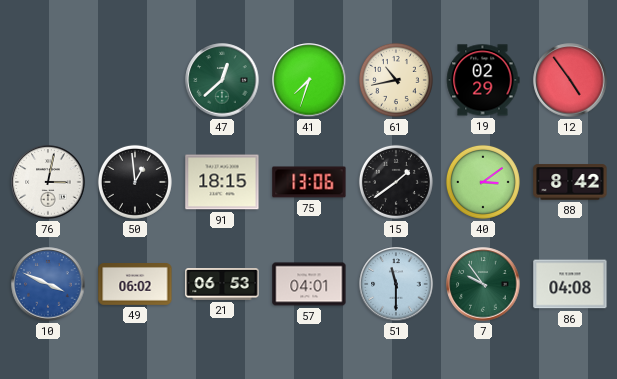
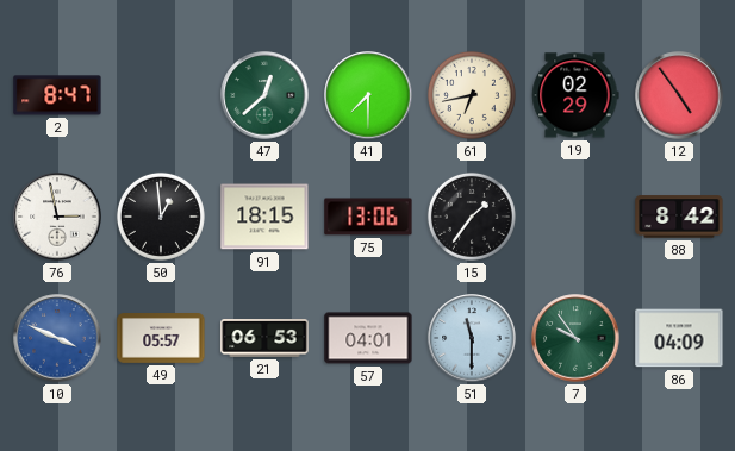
2: none -> 8:47 (57, 95)
41: 7:33 -> 7:30 (368, 95)
61: 10:43 -> 6:43 (472, 95)
76: 3:02 -> 2:58 (57, 217)
15: 1:39 -> 1:36 (472, 217)
40: 3:09 -> none (483, 182)
49: 06:02 -> 05:57 (161, 339)
86: 04:08 -> 04:09 (679, 338)
